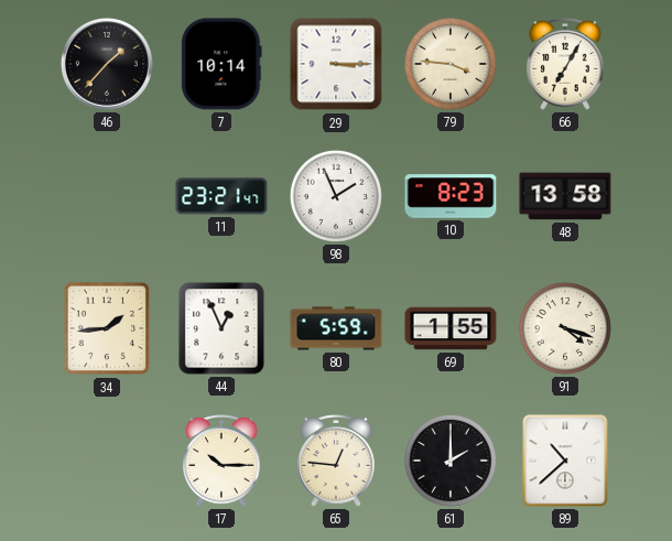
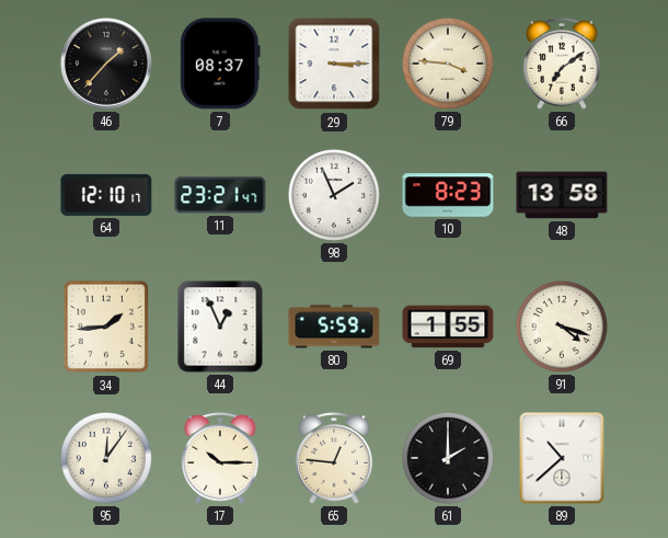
7: 10:14 -> 08:37 (220, 64)
66: 7:05 -> 7:09 (562, 64)
64: none -> 12:10 (106, 195)
95: none -> 12:06 (106, 458)
